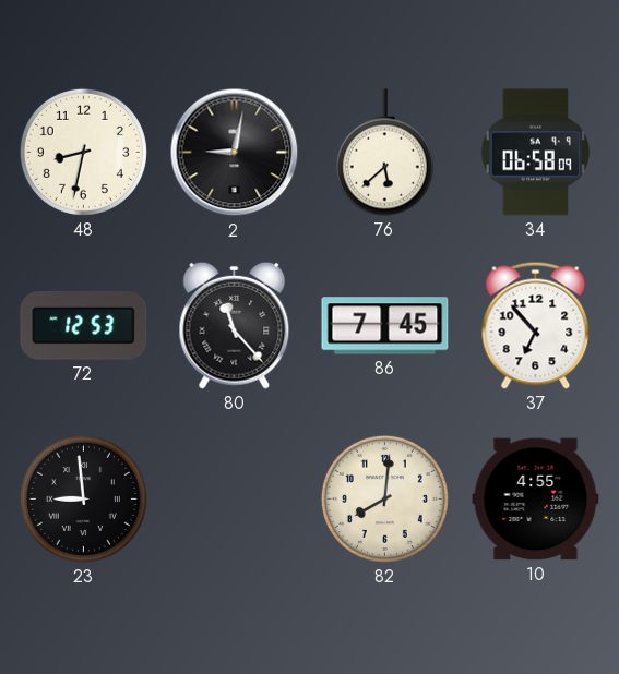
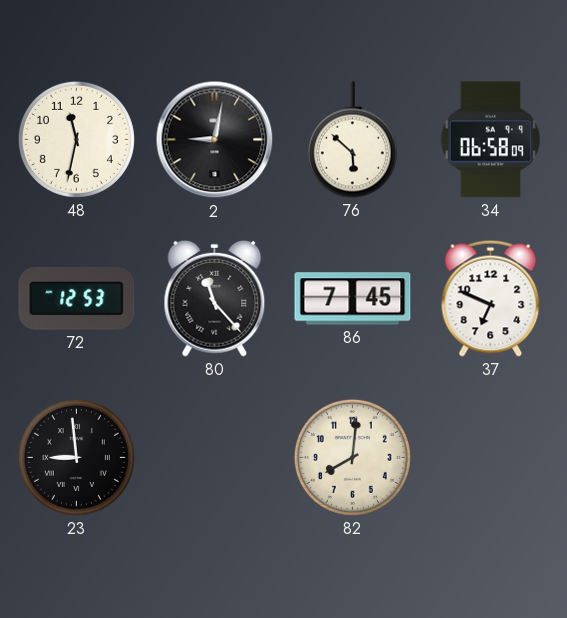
48: 8:32 -> 11:32 (76, 139)
76: 5:38 -> 5:52 (352, 140)
37: 6:53 -> 6:49 (491, 298)
10: 4:55 -> none (536, 500)
